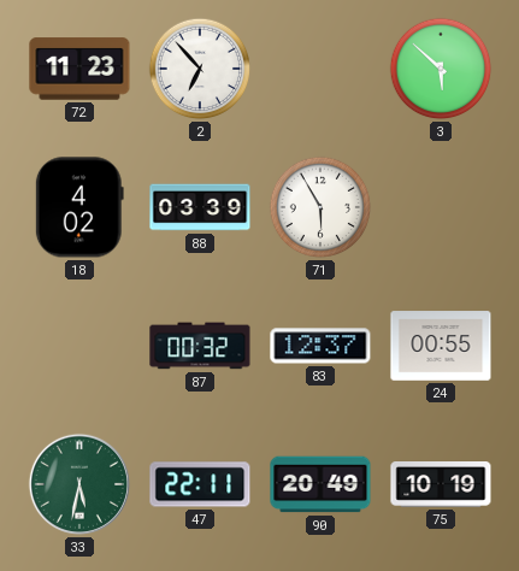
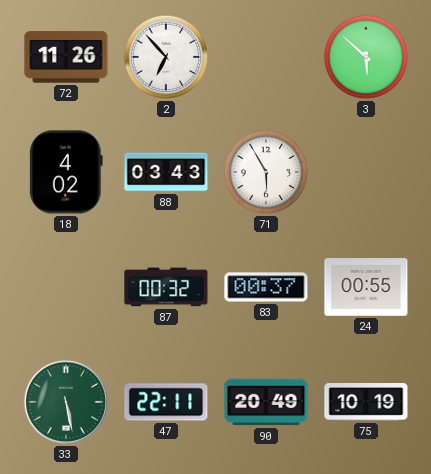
72: 11:23 -> 11:26 (66, 57)
88: 03:39 -> 03:43 (166, 172)
83: 12:37 -> 00:37 (266, 287)
33: 5:32 -> 5:28 (66, 402)
